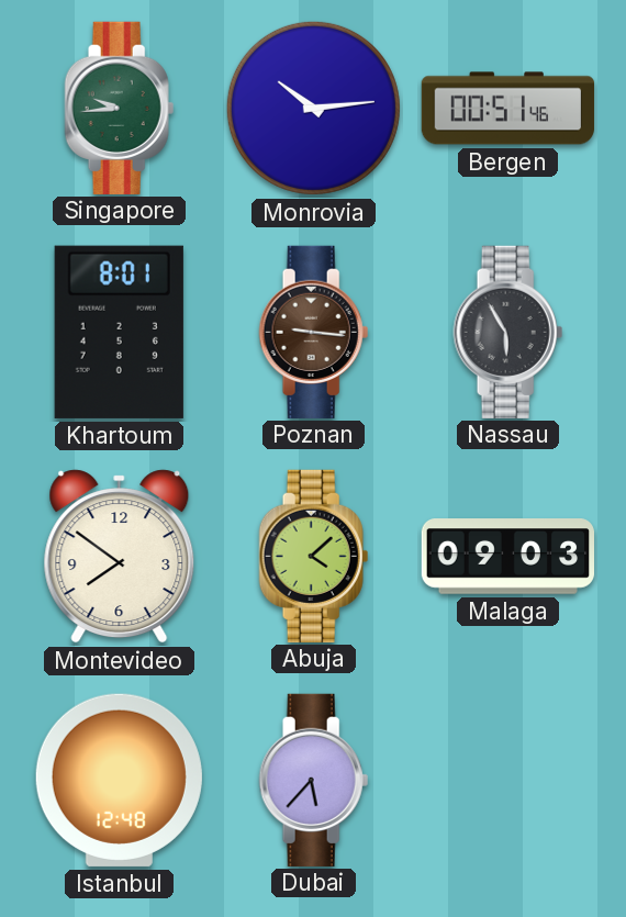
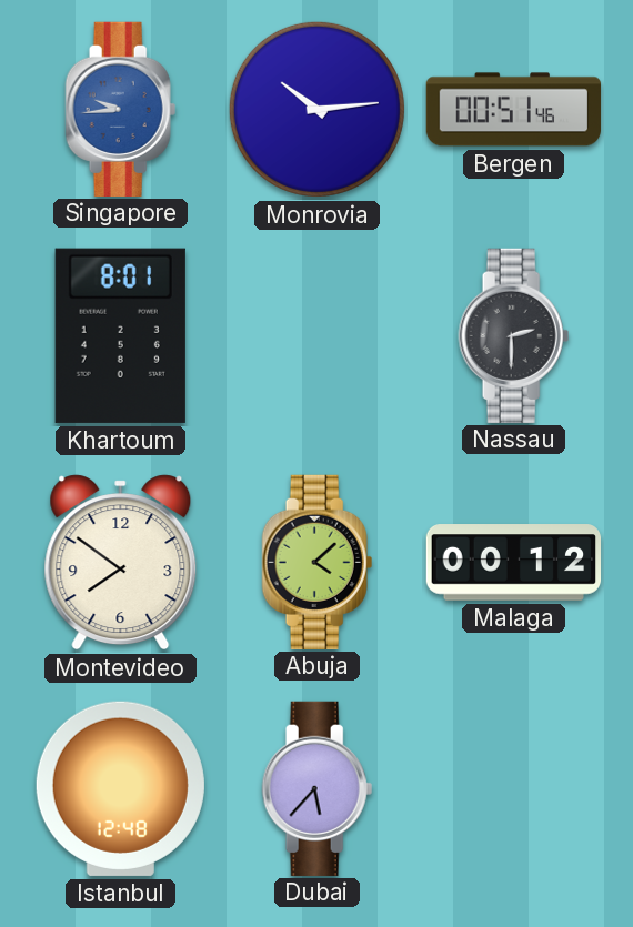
Singapore dial: green -> blue (121, 109)
Poznan: 9:16 -> none (314, 332)
Nassau: 5:55 -> 2:30 (514, 335)
Malaga: 09:03 -> 00:12 (514, 563)
